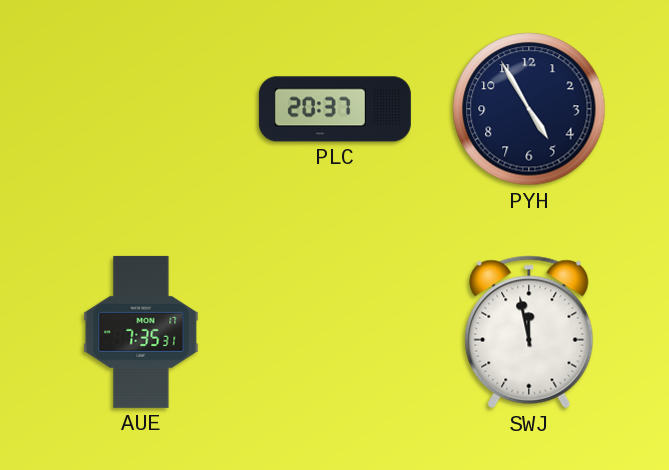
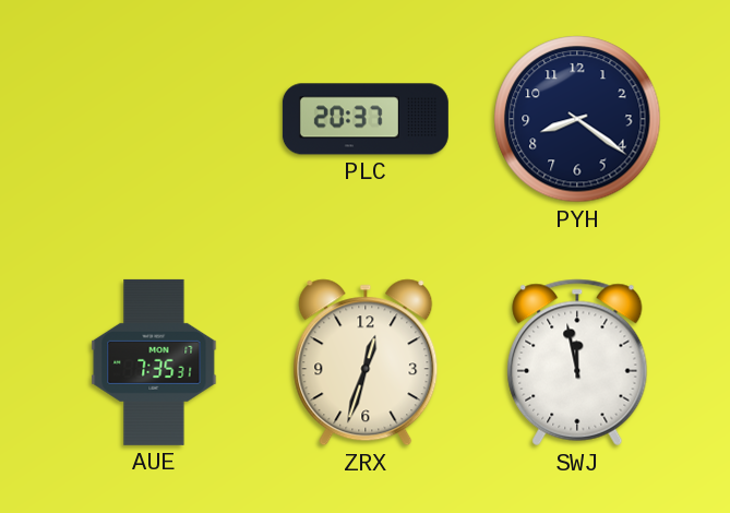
PYH: 4:55 -> 8:21 (577, 119)
ZRX: none -> 12:33 (366, 362)
